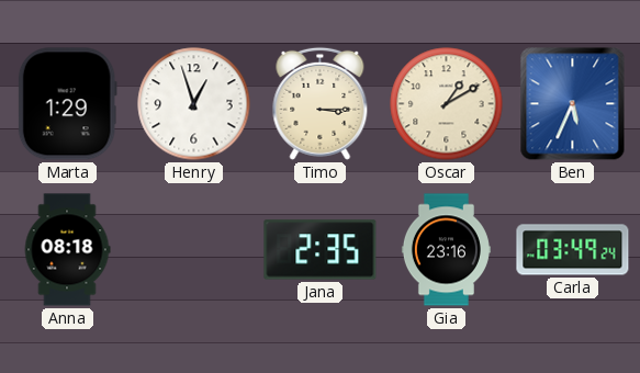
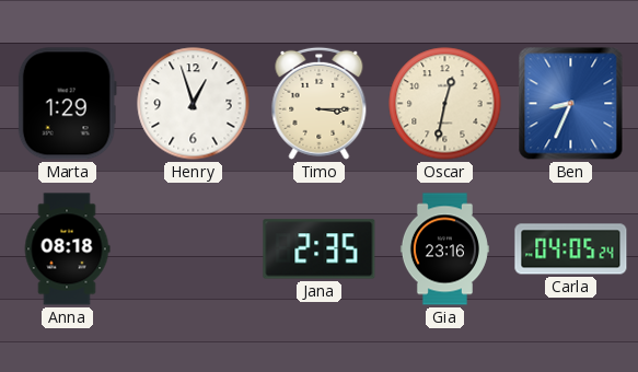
Oscar: 1:10 -> 12:32 (445, 104)
Ben: 5:34 -> 8:34 (571, 104)
Carla: 03:49 -> 04:05 (571, 249)
